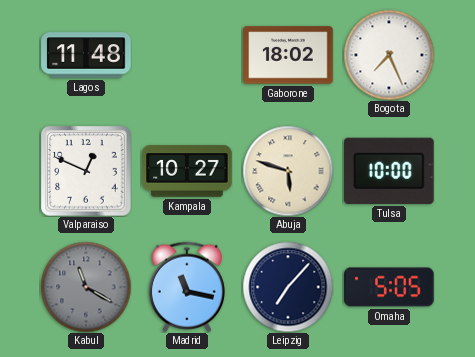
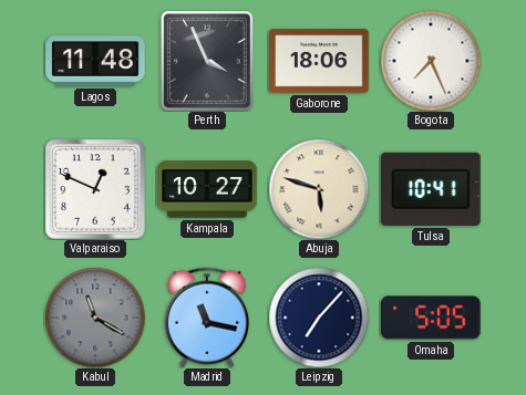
Perth: none -> 3:56 (207, 61)
Gaborone: 18:02 -> 18:06 (319, 61)
Tulsa: 10:00 -> 10:41 (432, 189)
